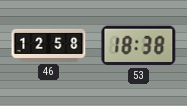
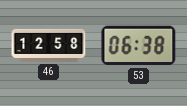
53: 18:38 -> 06:38 (139, 46)
